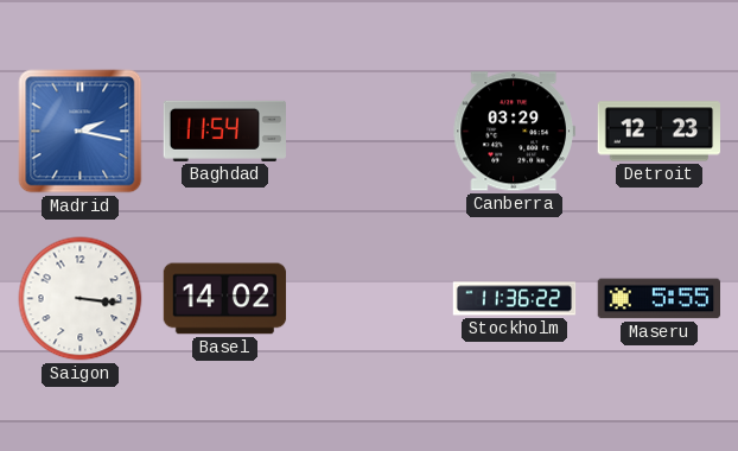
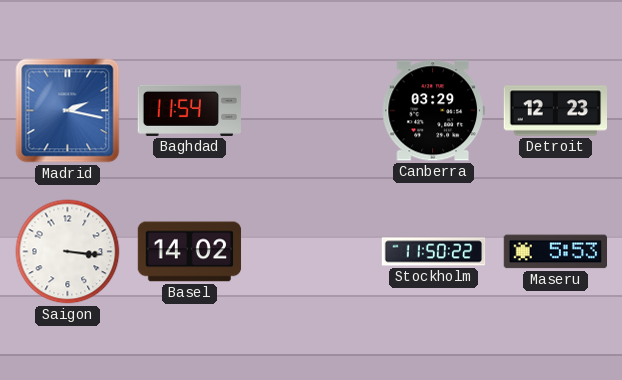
Stockholm: 11:36 -> 11:50 (434, 252)
Maseru: 5:55 -> 5:53 (555, 252)
